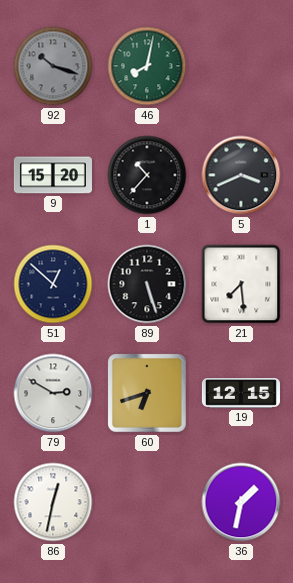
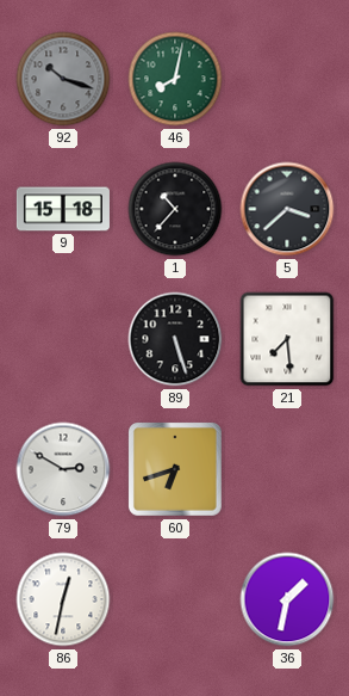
9: 15:20 -> 15:18 (63, 209)
5: 3:41 -> 3:38 (287, 209)
51: 12:52 -> none (53, 284)
19: 12:15 -> none (241, 394)
